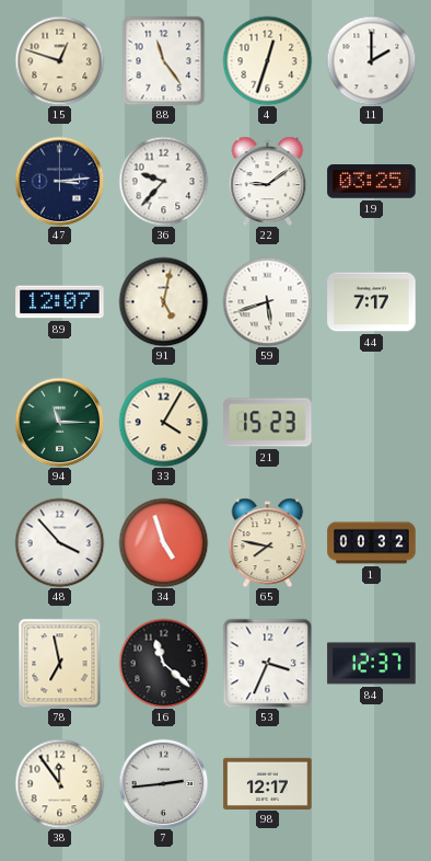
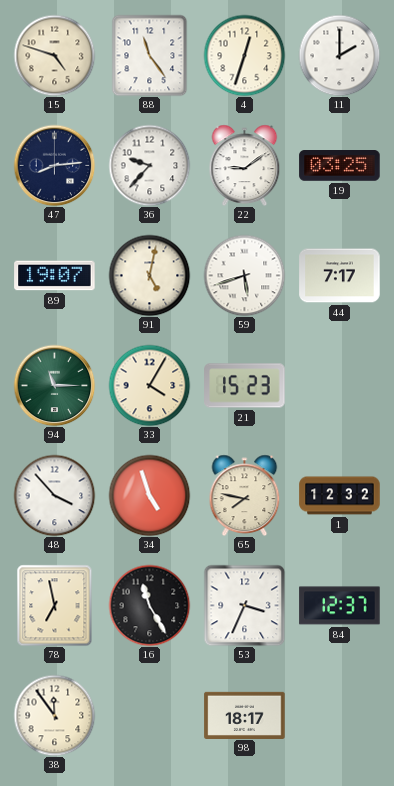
15: 12:48 -> 4:48 (54, 55)
47: 3:14 -> 8:14 (54, 165)
89: 12:07 -> 19:07 (55, 276)
1: 00:32 -> 12:32 (340, 496)
16: 11:22 -> 11:25 (149, 605)
7: 2:44 -> none (163, 783)
98: 12:17 -> 18:17 (245, 715)
